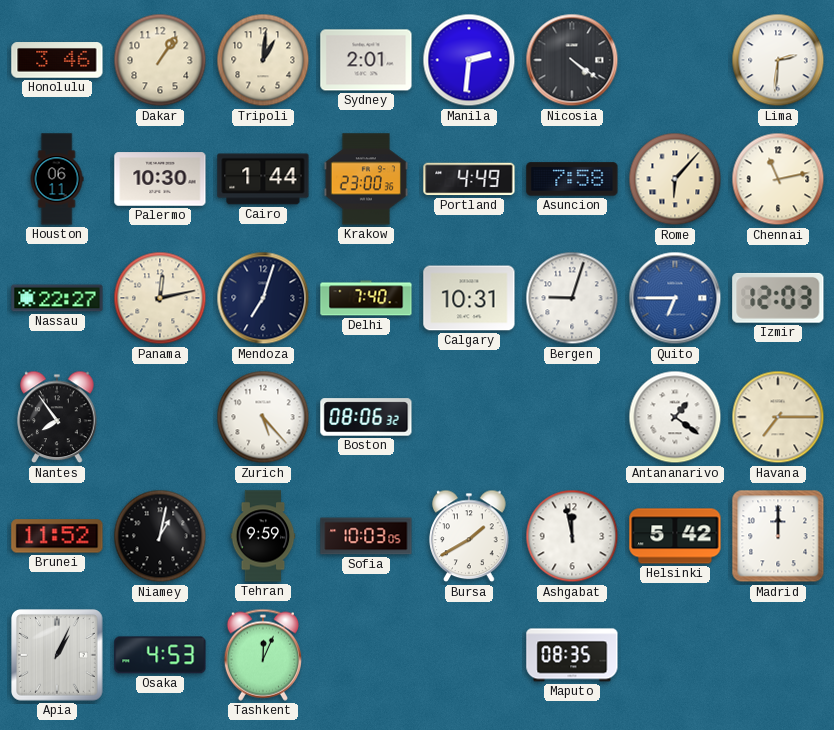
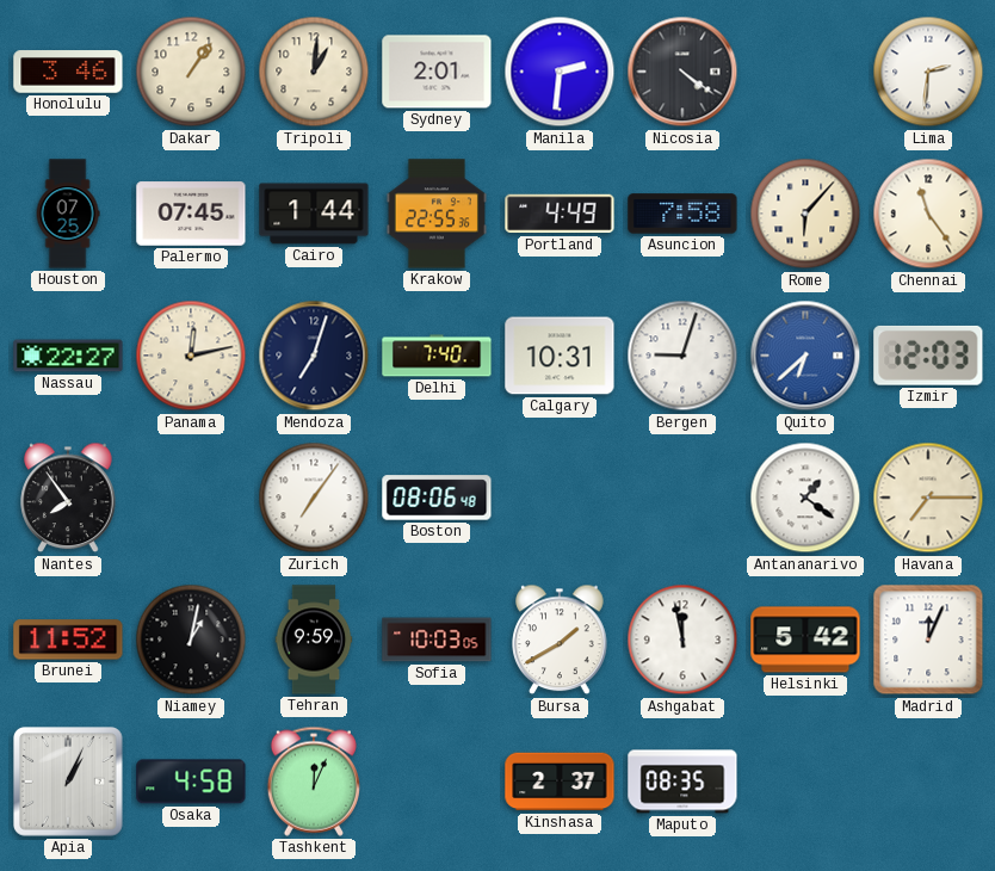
Houston: 06:11 -> 07:25 (68, 214)
Palermo: 10:30 -> 07:45 (191, 214)
Krakow: 23:00 -> 22:55 (437, 214)
Chennai: 11:13 -> 11:24 (928, 214)
Quito: 6:45 -> 6:38 (805, 356)
Zurich: 5:23 -> 7:06 (314, 498)
Boston: 08:06:32 -> 08:06:48 (437, 498)
Madrid: 12:00 -> 12:04 (928, 640)
Osaka: 4:53 -> 4:58 (191, 782)
Kinshasa: none -> 2:37 (560, 782)
